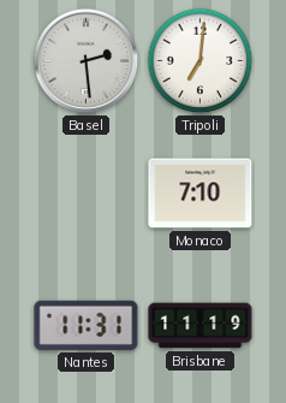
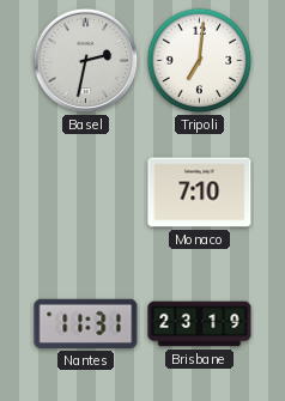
Basel: 2:29 -> 2:32 (86, 61)
Brisbane: 11:19 -> 23:19 (200, 324)
